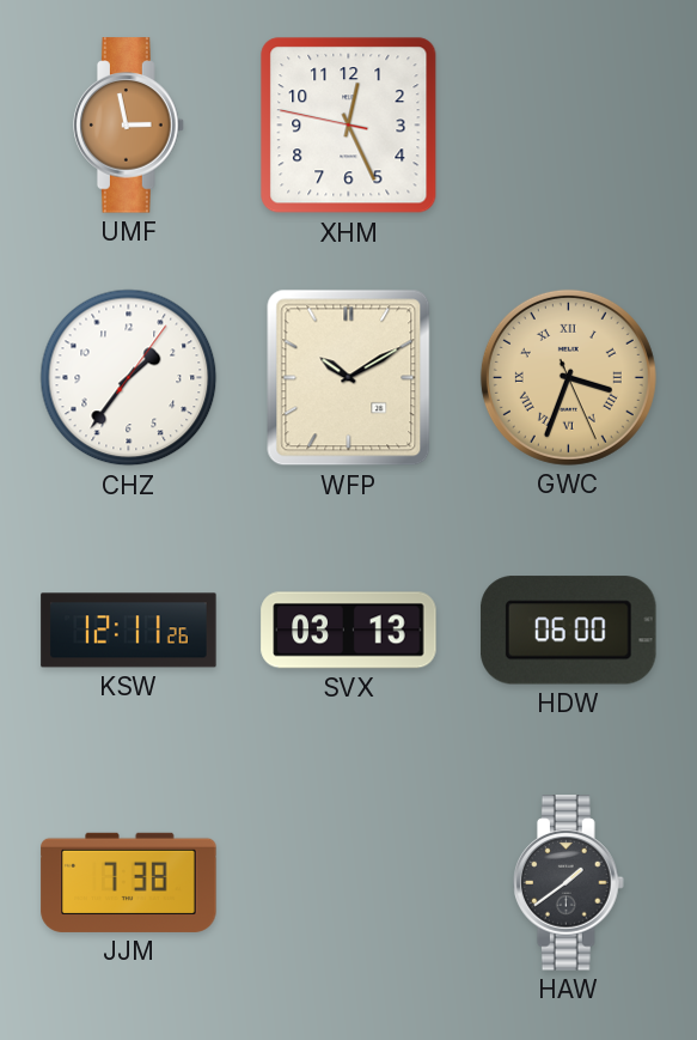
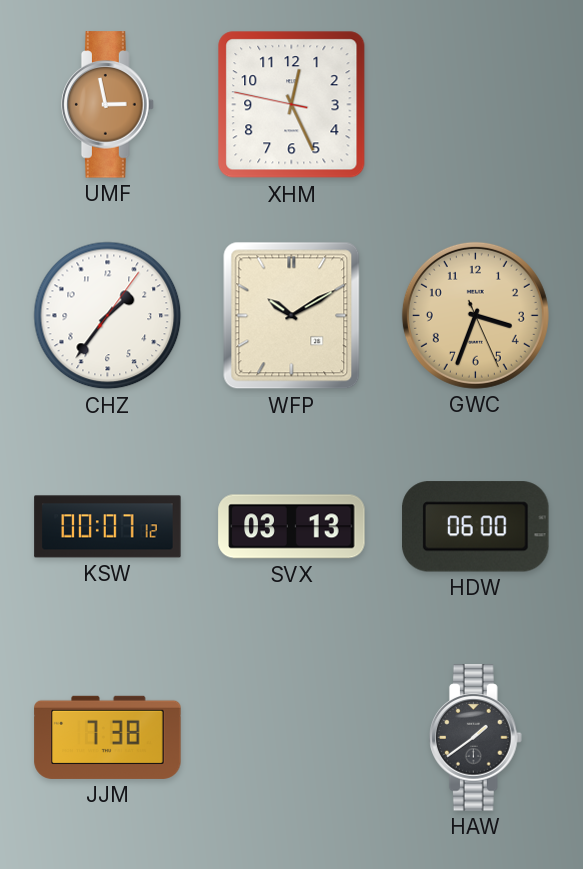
GWC numerals: Roman -> Arabic (475, 315)
KSW: 12:11 -> 00:07 (108, 527)
